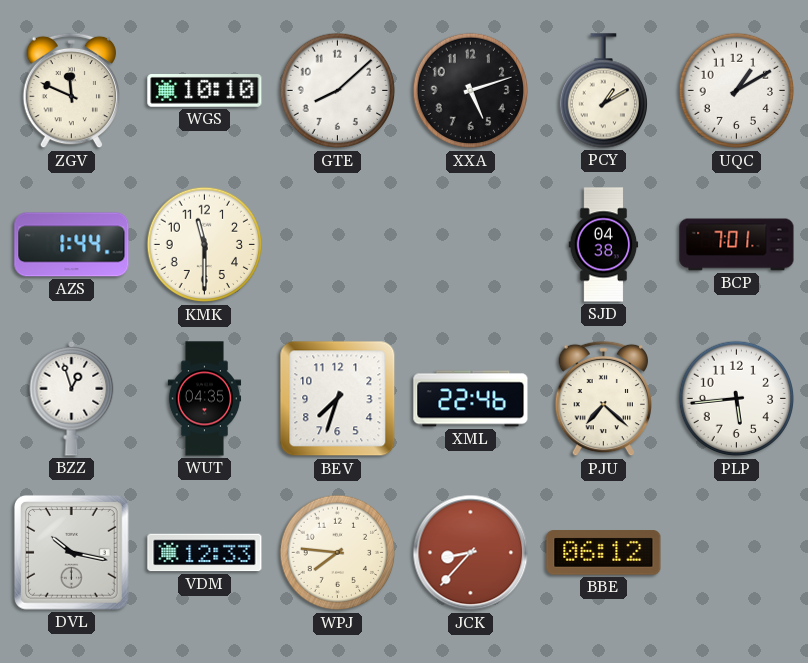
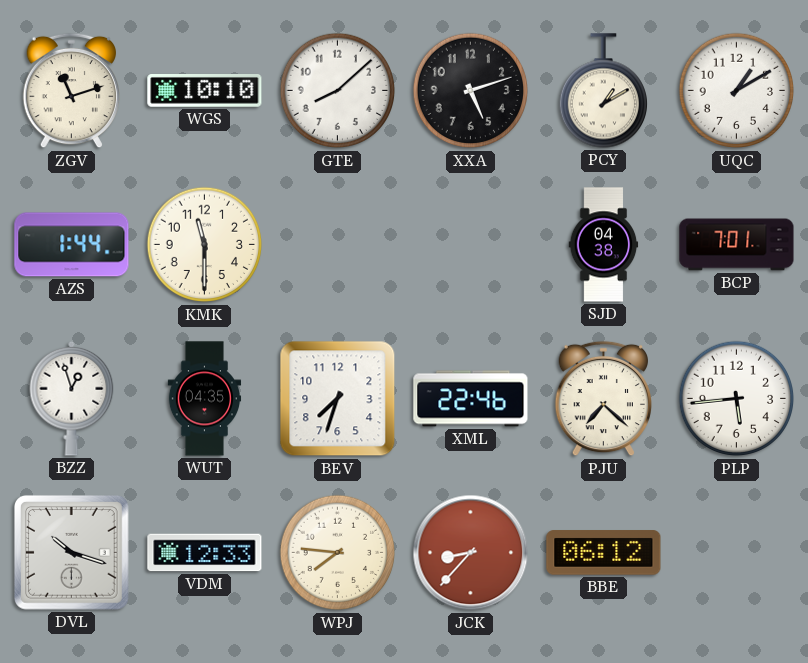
ZGV: 11:49 -> 11:12 (71, 91)
DVL: 10:17 -> 10:18 (71, 552)
